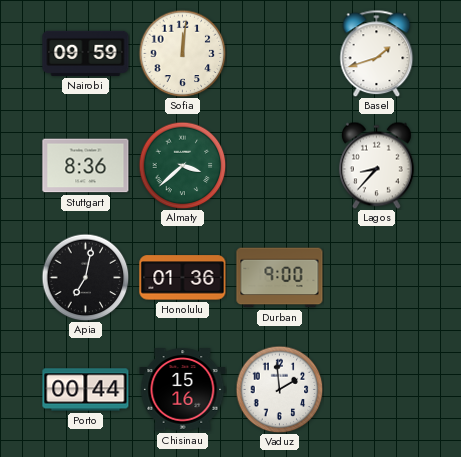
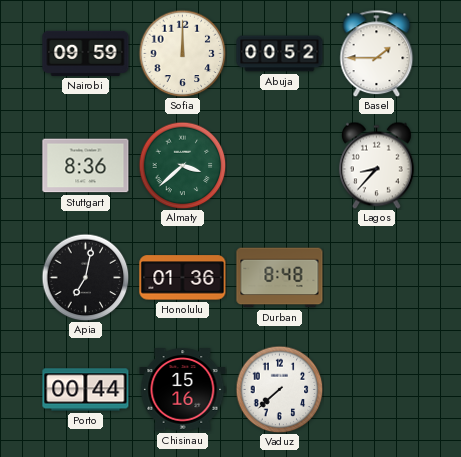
Sofia: 12:01 -> 12:00 (182, 53)
Abuja: none -> 00:52 (280, 54)
Basel: 1:42 -> 1:45 (377, 53)
Durban: 9:00 -> 8:48 (280, 278)
Vaduz: 1:59 -> 7:38 (279, 389)
